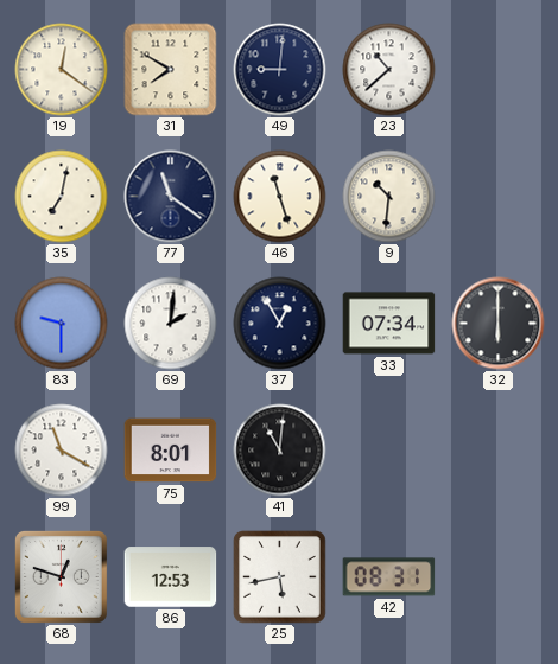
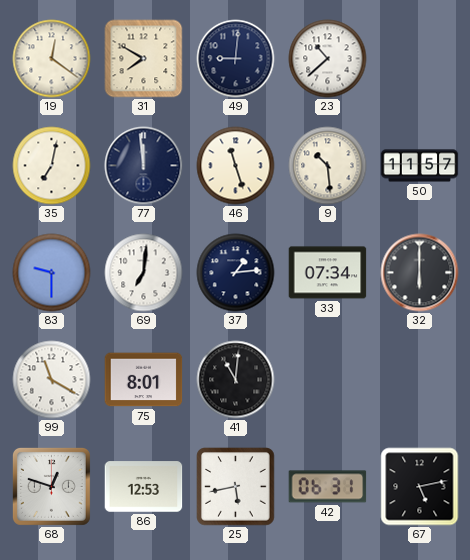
77: 11:21 -> 11:59 (144, 166)
9: 10:31 -> 10:29 (328, 166)
50: none -> 11:57 (420, 166)
69: 2:01 -> 7:01 (144, 273)
37: 12:55 -> 1:14 (236, 273)
42: 08:31 -> 06:31 (328, 487)
67: none -> 5:13 (420, 487)
